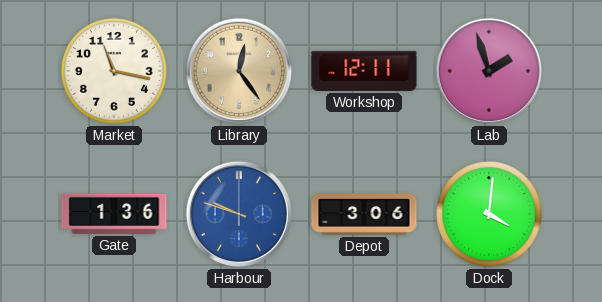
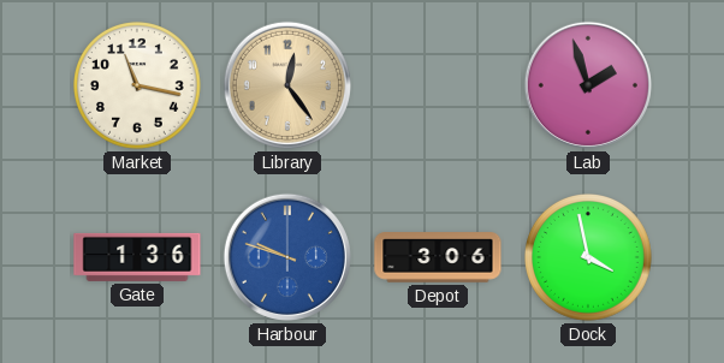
Workshop: 12:11 -> none (364, 71)
Dock: 4:01 -> 3:58 (589, 258)
